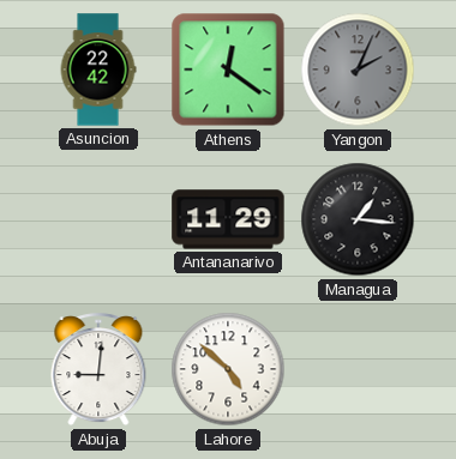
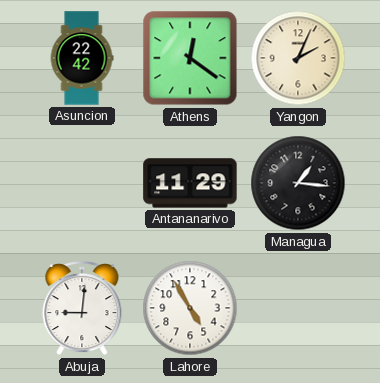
Yangon dial: grey -> cream (298, 58)
Lahore: 4:52 -> 4:55 (190, 308)
